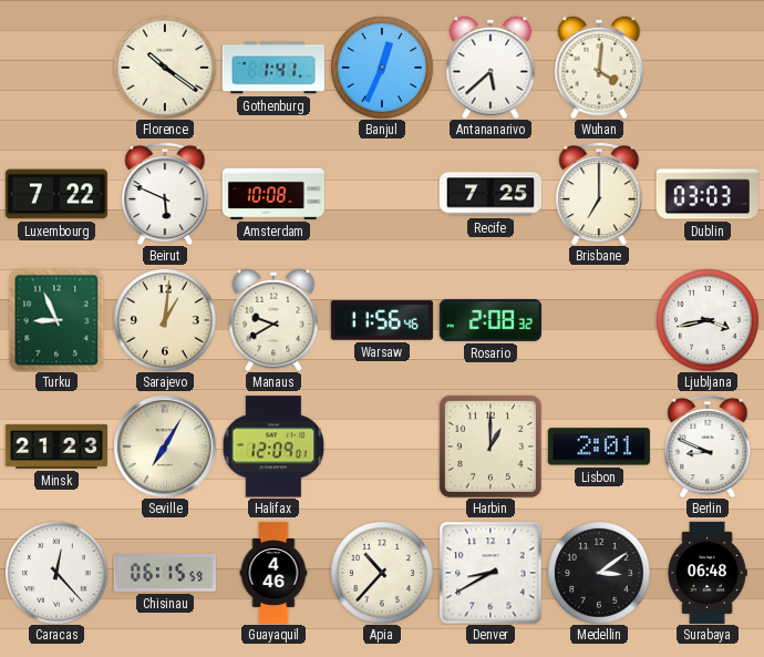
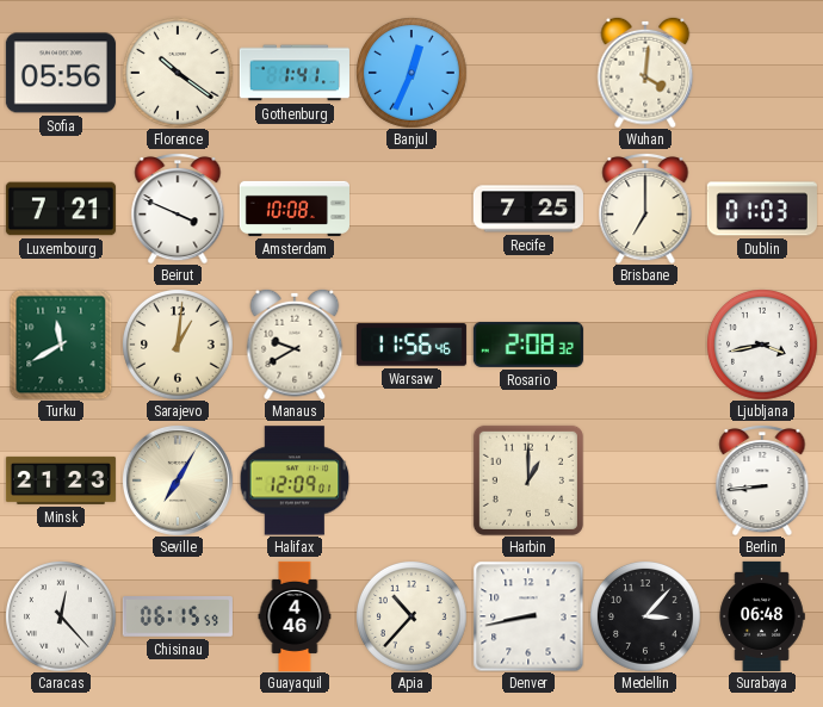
Sofia: none -> 05:56 (61, 73)
Antananarivo: 5:38 -> none (491, 68)
Luxembourg: 7:22 -> 7:21 (61, 209)
Beirut: 5:49 -> 3:49 (178, 209)
Dublin: 03:03 -> 01:03 (762, 209)
Turku: 8:56 -> 11:40 (61, 345)
Lisbon: 2:01 -> none (599, 446)
Berlin: 8:49 -> 8:44 (762, 480)
Denver: 8:40 -> 8:43 (528, 616)
Medellin: 3:09 -> 3:07 (645, 616)
